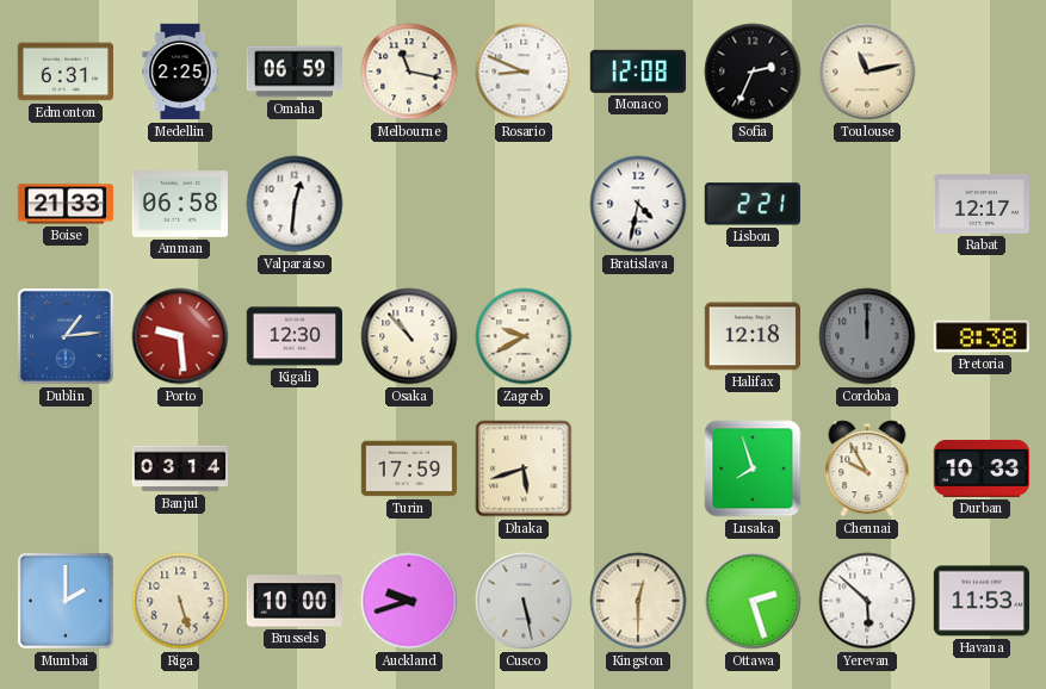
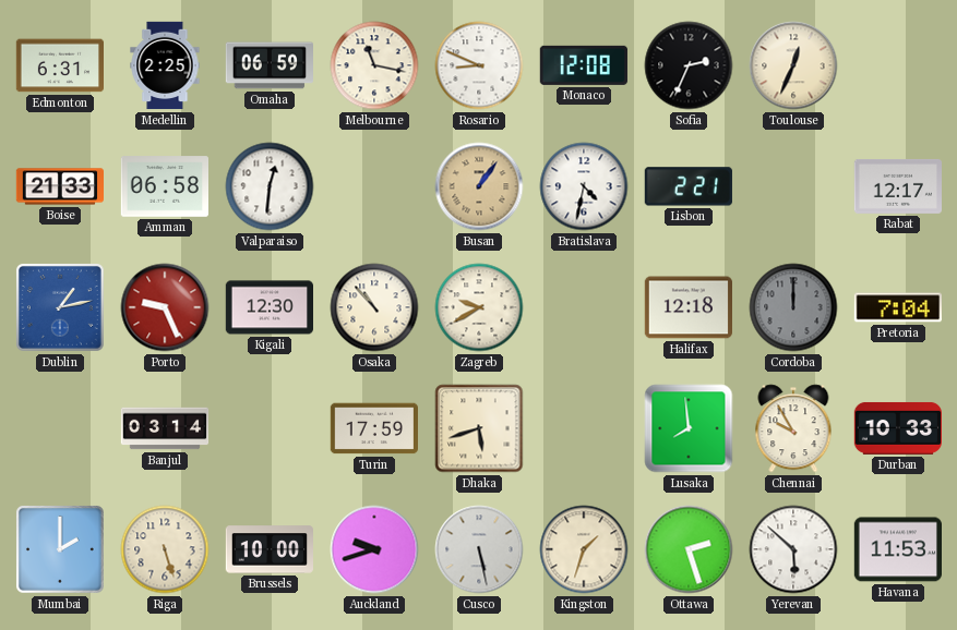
Toulouse: 11:13 -> 12:34 (793, 65)
Busan: none -> 1:06 (479, 186)
Dublin: 1:14 -> 1:13 (60, 307)
Porto: 9:29 -> 9:26 (165, 307)
Pretoria: 8:38 -> 7:04 (897, 307)
Lusaka: 7:57 -> 7:59 (689, 428)
Kingston: 12:30 -> 1:33 (584, 549)
